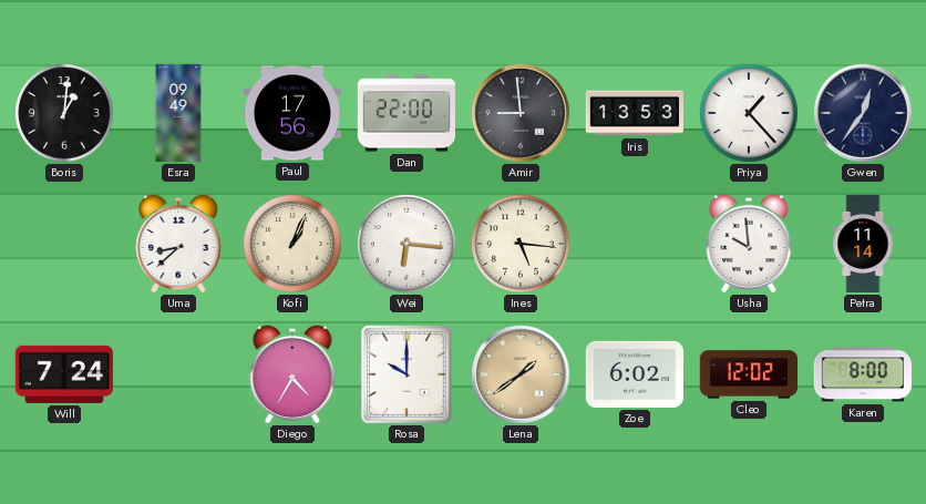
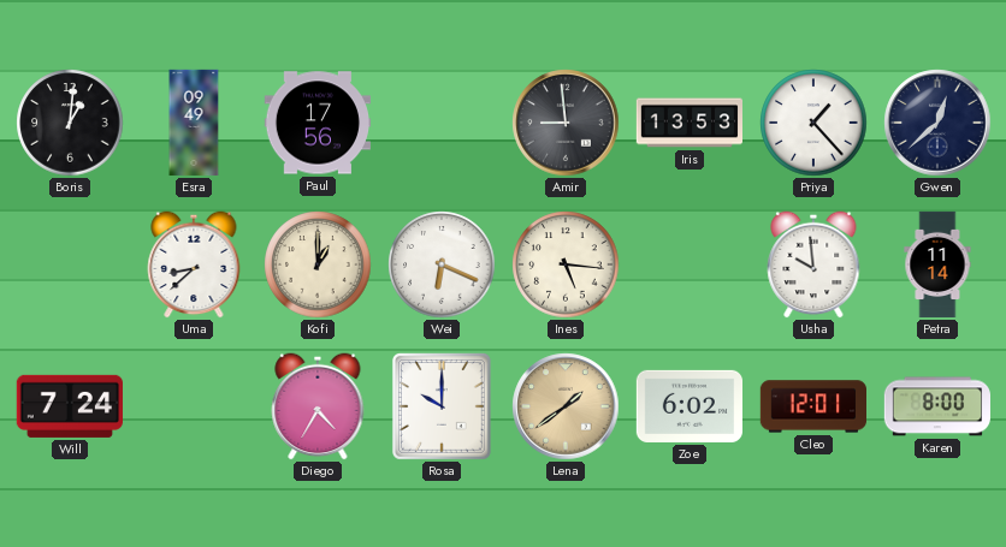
Dan: 22:00 -> none (405, 113)
Gwen: 12:36 -> 12:38 (937, 123)
Kofi: 1:04 -> 1:00 (318, 264)
Wei: 6:16 -> 6:19 (442, 264)
Cleo: 12:02 -> 12:01 (812, 406)
